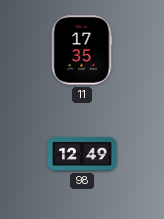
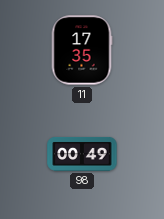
98: 12:49 -> 00:49 (82, 154)
